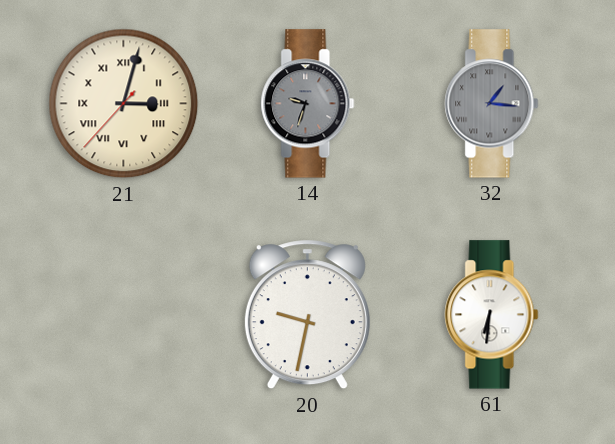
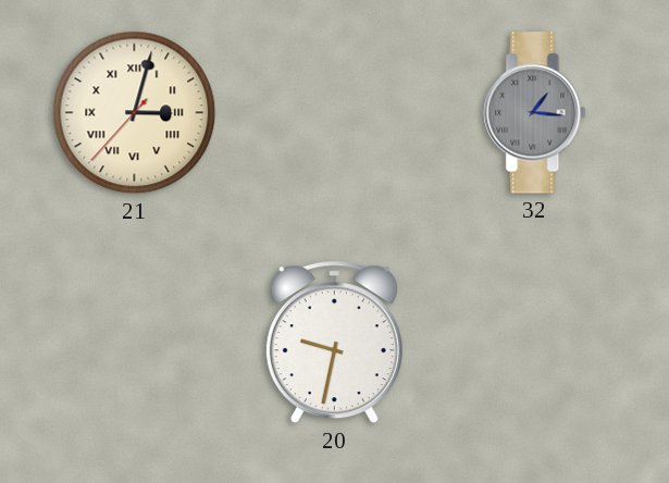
14: 9:33 -> none (308, 104)
61: 6:31 -> none (492, 315)
